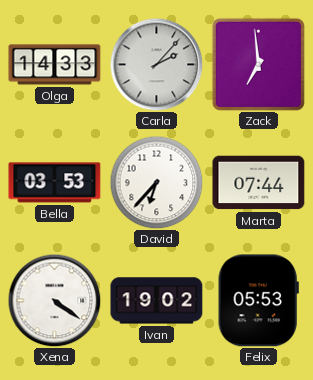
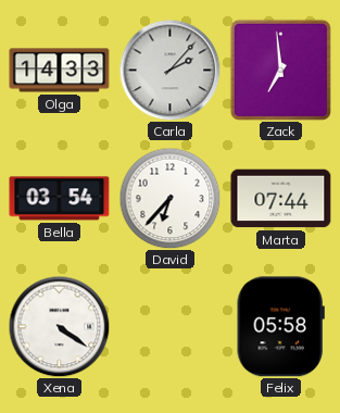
Bella: 03:53 -> 03:54 (60, 199)
Ivan: 19:02 -> none (157, 301)
Felix: 05:53 -> 05:58 (280, 327)
